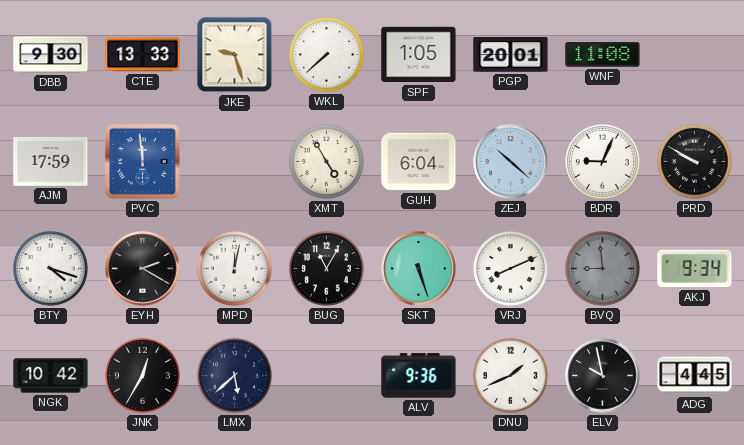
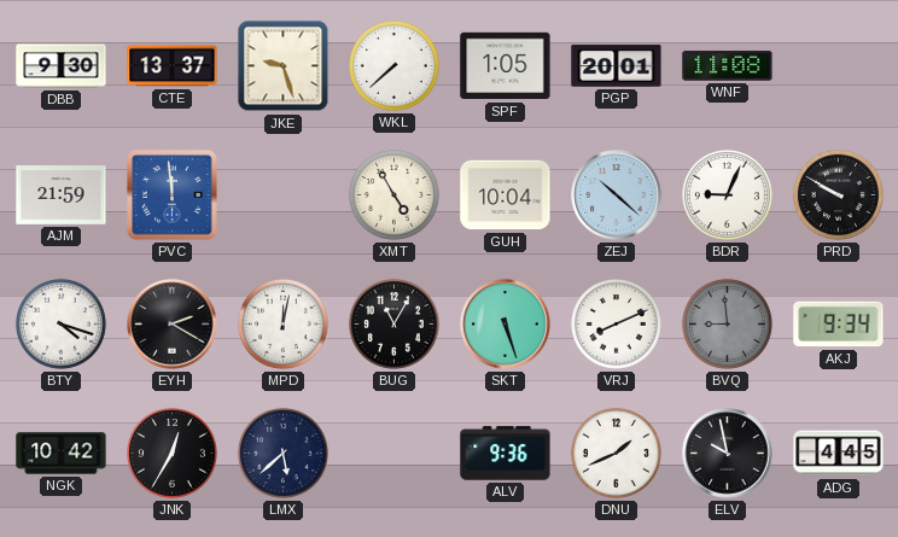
CTE: 13:33 -> 13:37 (173, 66)
AJM: 17:59 -> 21:59 (62, 195)
GUH: 6:04 -> 10:04 (506, 195)
